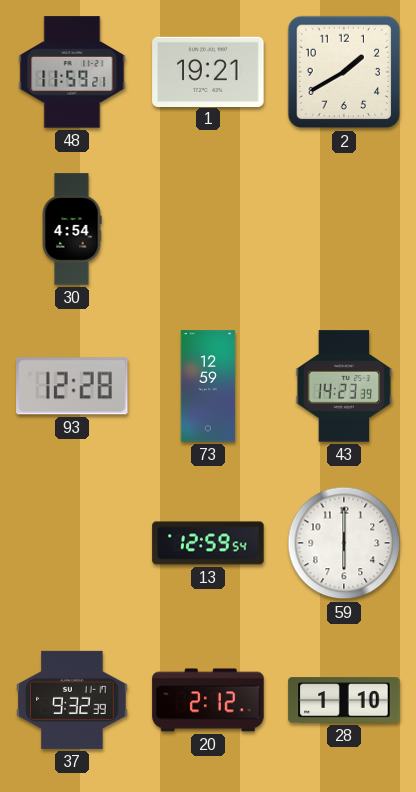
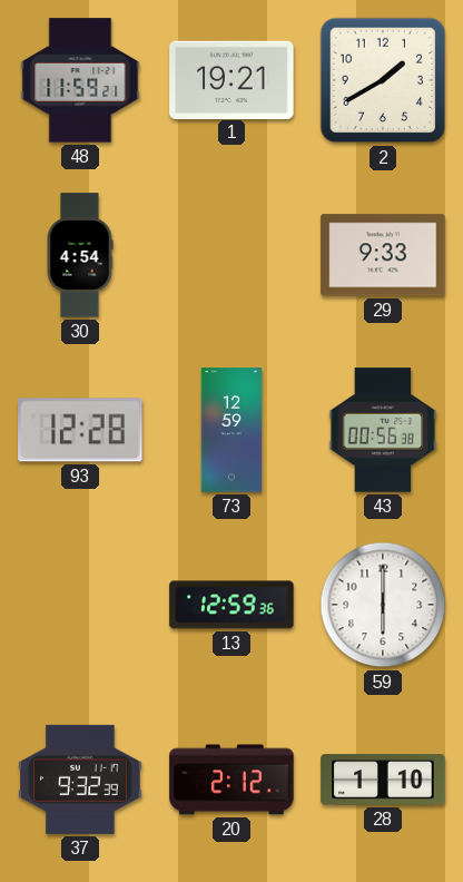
29: none -> 9:33 (383, 255)
43: 14:23 -> 00:56 (383, 430)
13: 12:59:54 -> 12:59:36 (231, 605)
